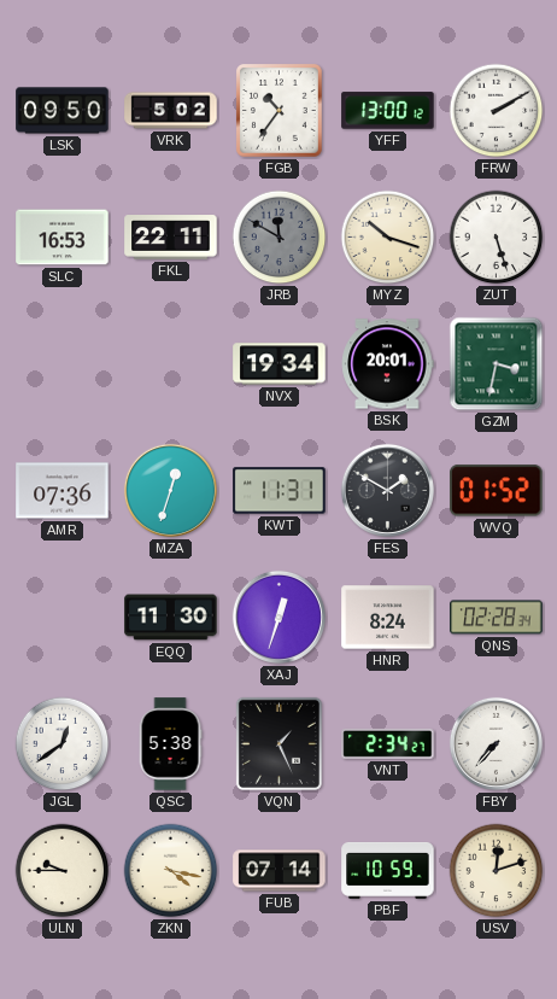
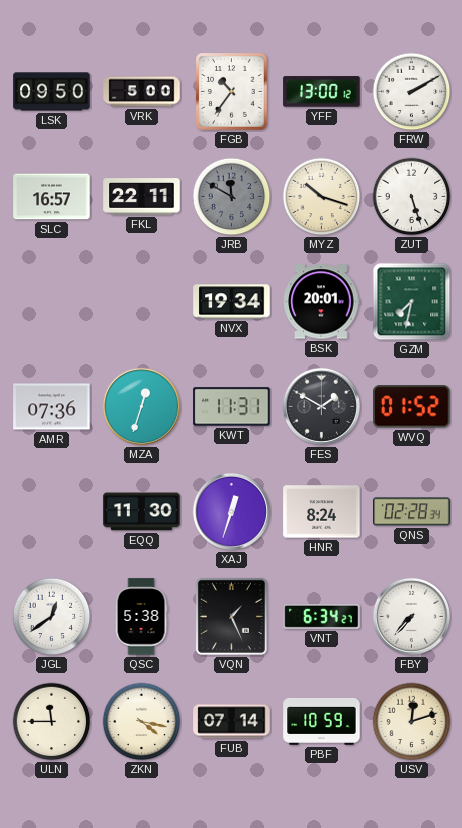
VRK: 5:02 -> 5:00 (142, 92)
SLC: 16:53 -> 16:57 (52, 197)
GZM: 3:32 -> 7:32 (412, 302)
VNT: 2:34 -> 6:34 (322, 616)
ULN: 9:45 -> 11:45 (52, 722)
